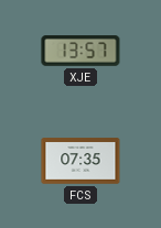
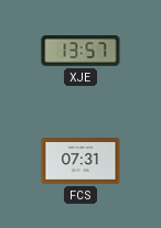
FCS: 07:35 -> 07:31 (80, 161)
